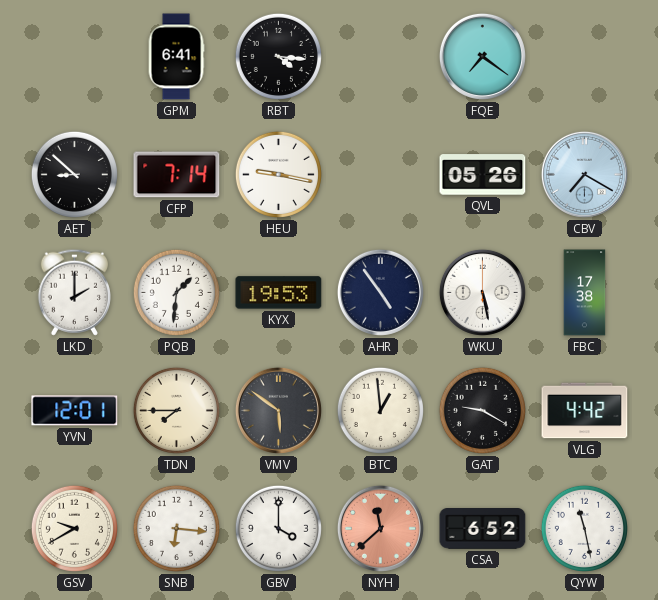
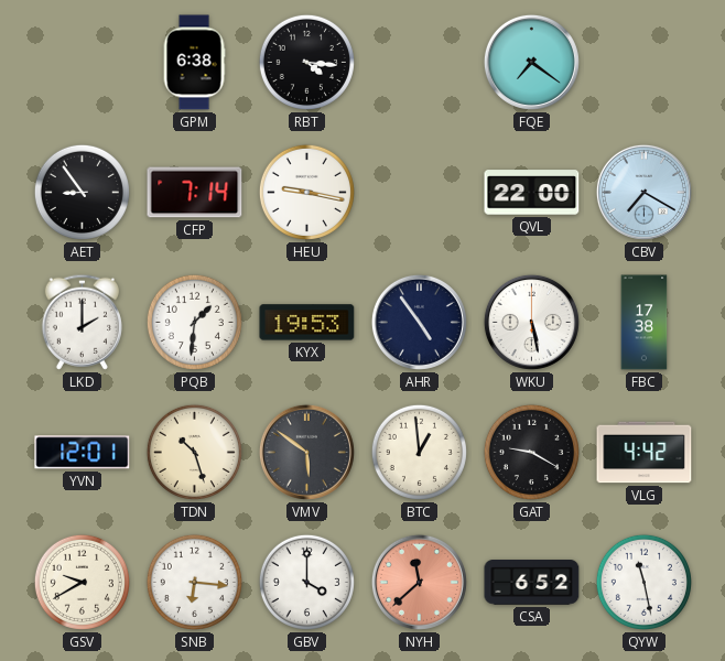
GPM: 6:41 -> 6:38 (194, 63)
AET: 8:52 -> 8:54 (82, 192)
QVL: 05:26 -> 22:00 (532, 193)
TDN: 7:45 -> 10:27 (194, 452)
